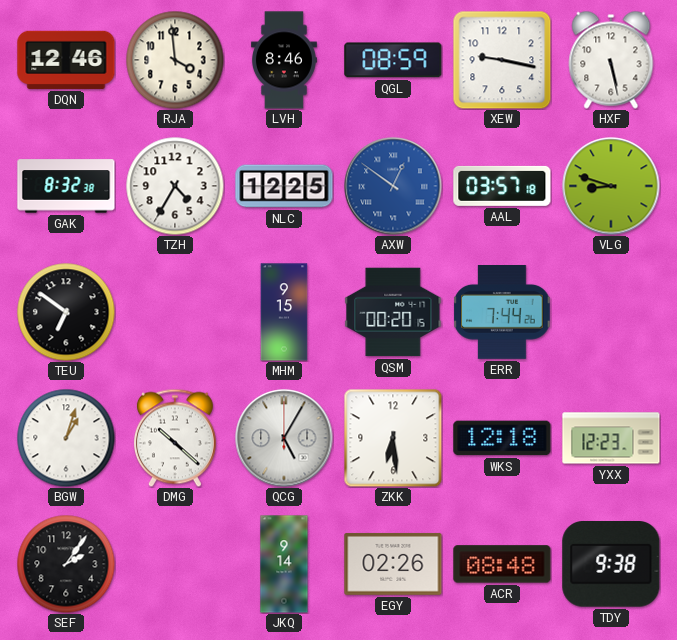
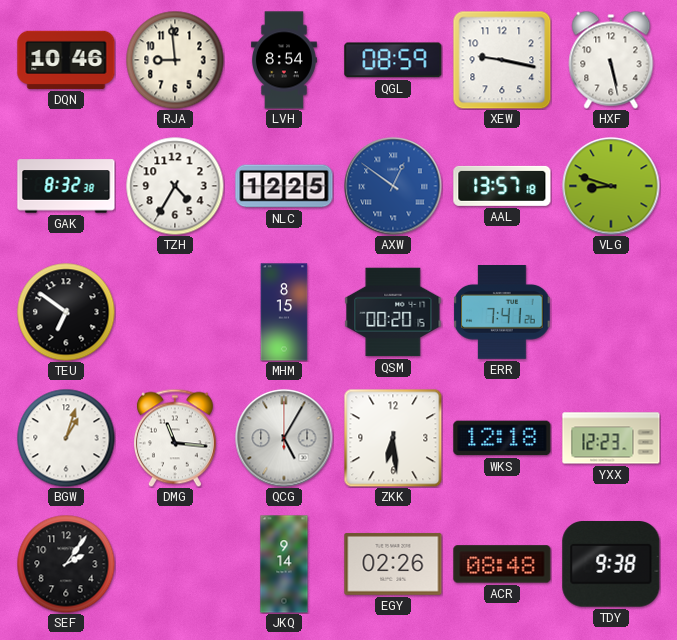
DQN: 12:46 -> 10:46 (66, 60)
RJA: 3:59 -> 8:59 (175, 60)
LVH: 8:46 -> 8:54 (284, 60)
AAL: 03:57 -> 13:57 (502, 186)
MHM: 9:15 -> 8:15 (284, 312)
ERR: 7:44 -> 7:41 (502, 313)
DMG: 10:22 -> 11:16 (175, 438)
